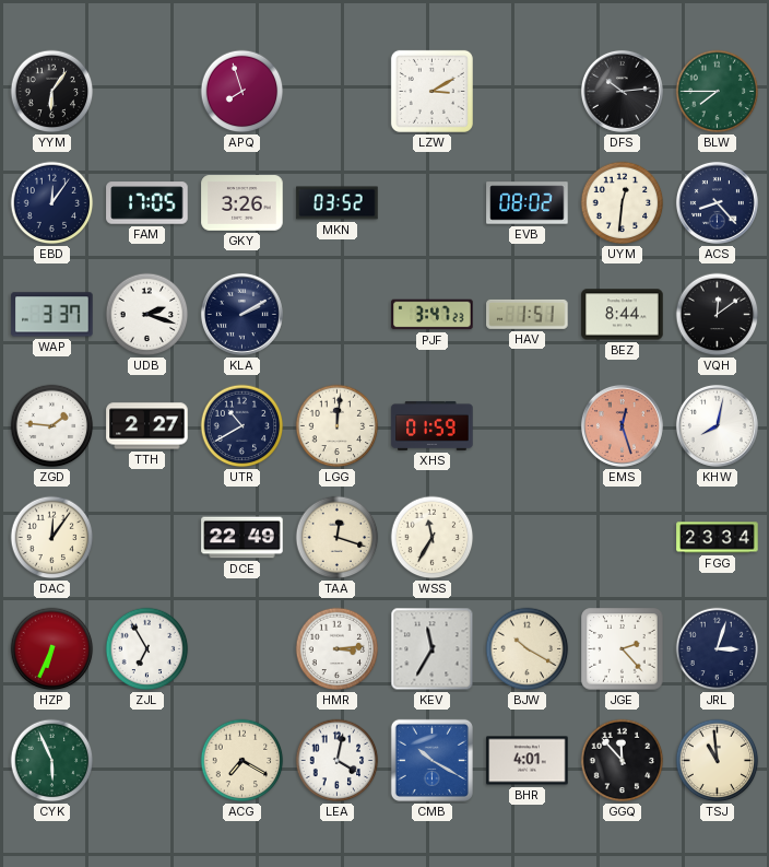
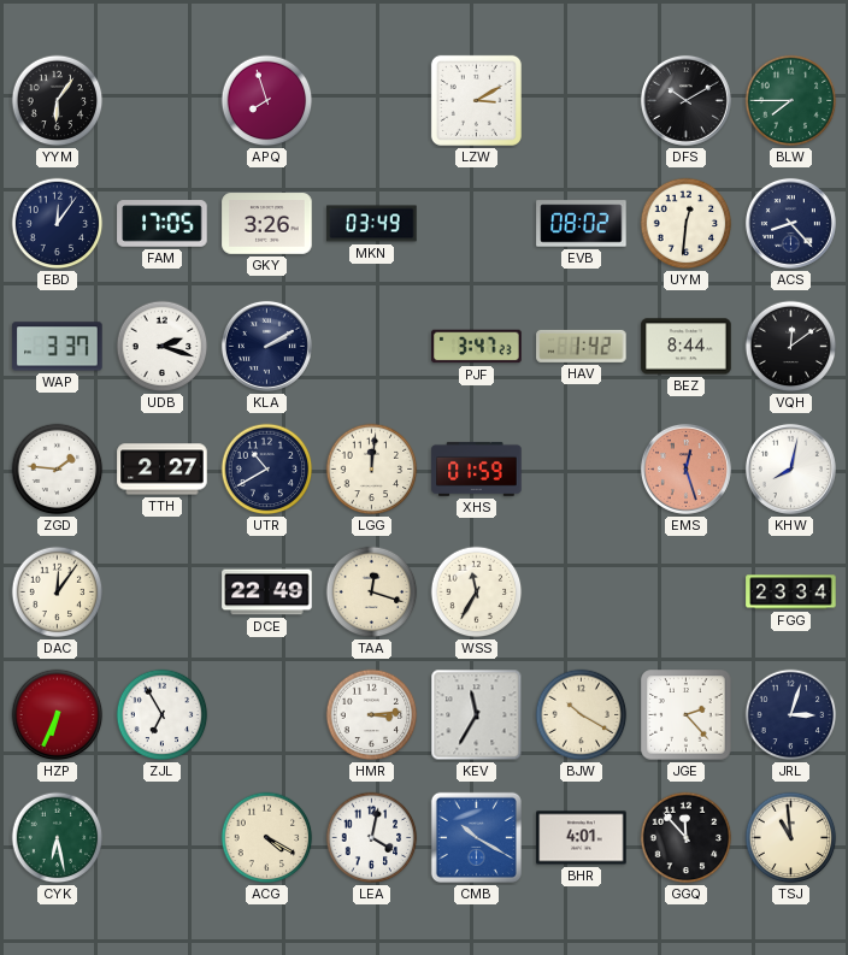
DFS: 10:14 -> 10:10 (685, 100)
MKN: 03:52 -> 03:49 (372, 224)
HAV: 1:51 -> 1:42 (582, 346)
CYK: 5:56 -> 6:28 (58, 838)
ACG: 7:20 -> 4:20 (267, 838)
